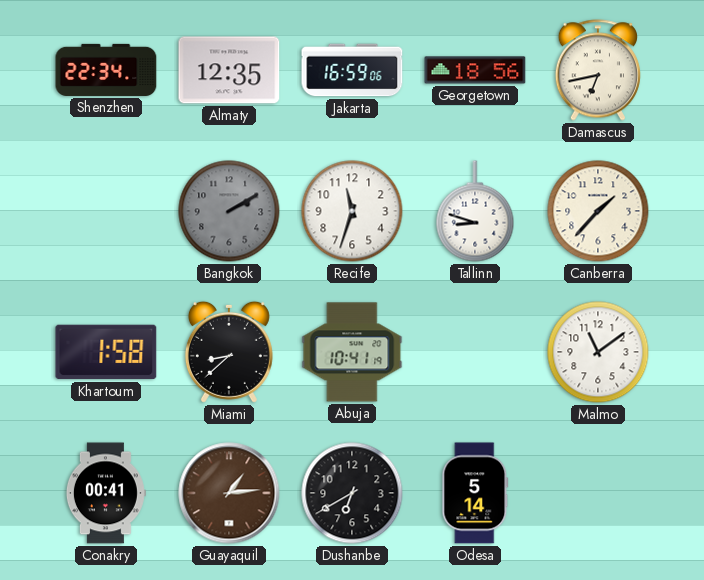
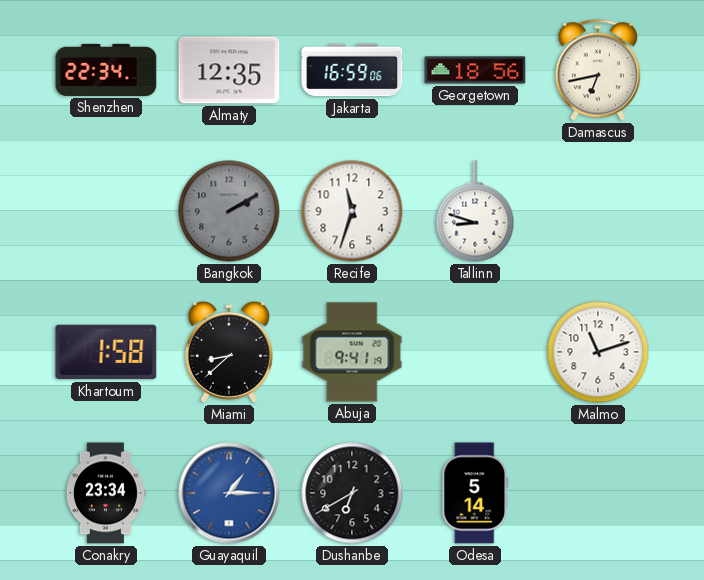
Canberra: 1:37 -> none (598, 211)
Abuja: 10:41 -> 9:41 (352, 352)
Malmo: 11:09 -> 11:12 (598, 352)
Conakry: 00:41 -> 23:34 (106, 493)
Guayaquil: 1:14 -> 1:15 (229, 493)
Guayaquil dial: brown -> blue (229, 493)
